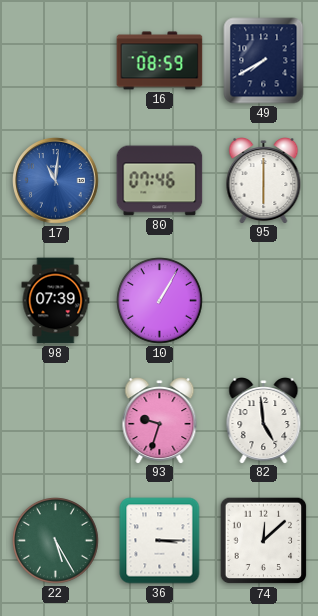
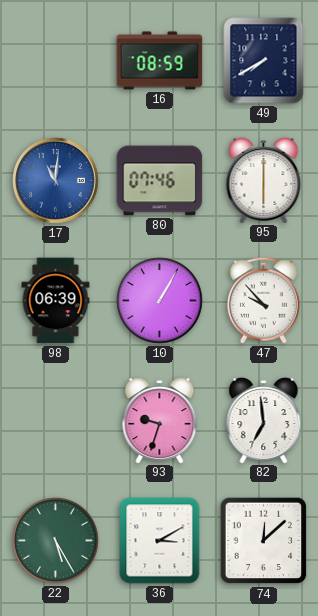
98: 07:39 -> 06:39 (56, 301)
47: none -> 9:53 (263, 300)
82: 4:59 -> 6:59 (264, 421)
36: 3:15 -> 3:10 (160, 541)
